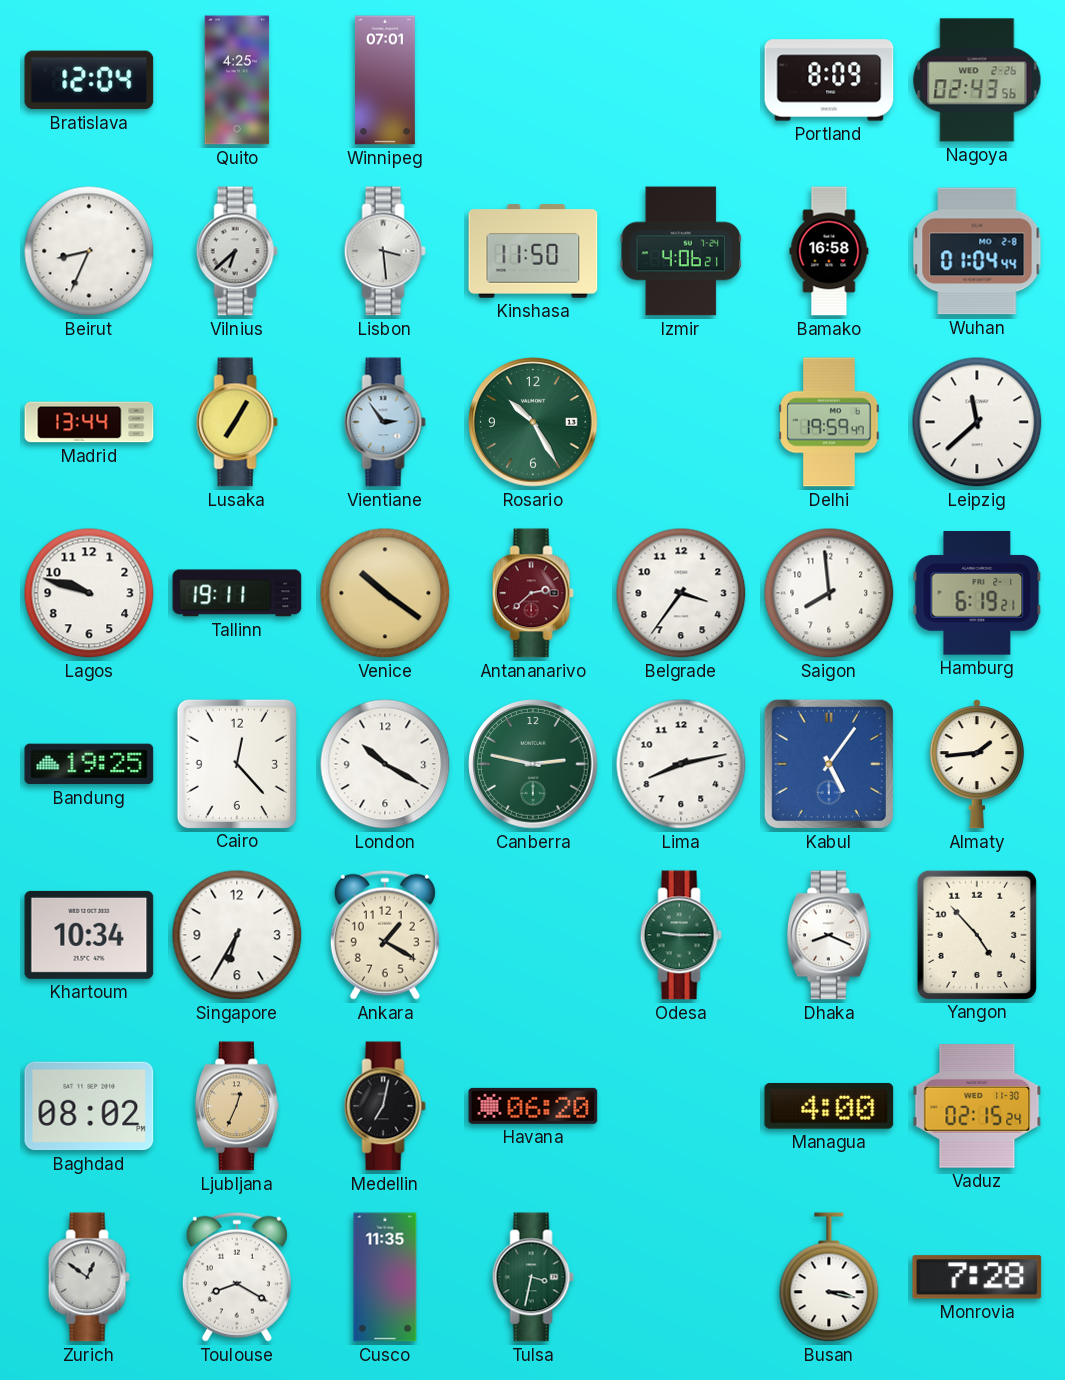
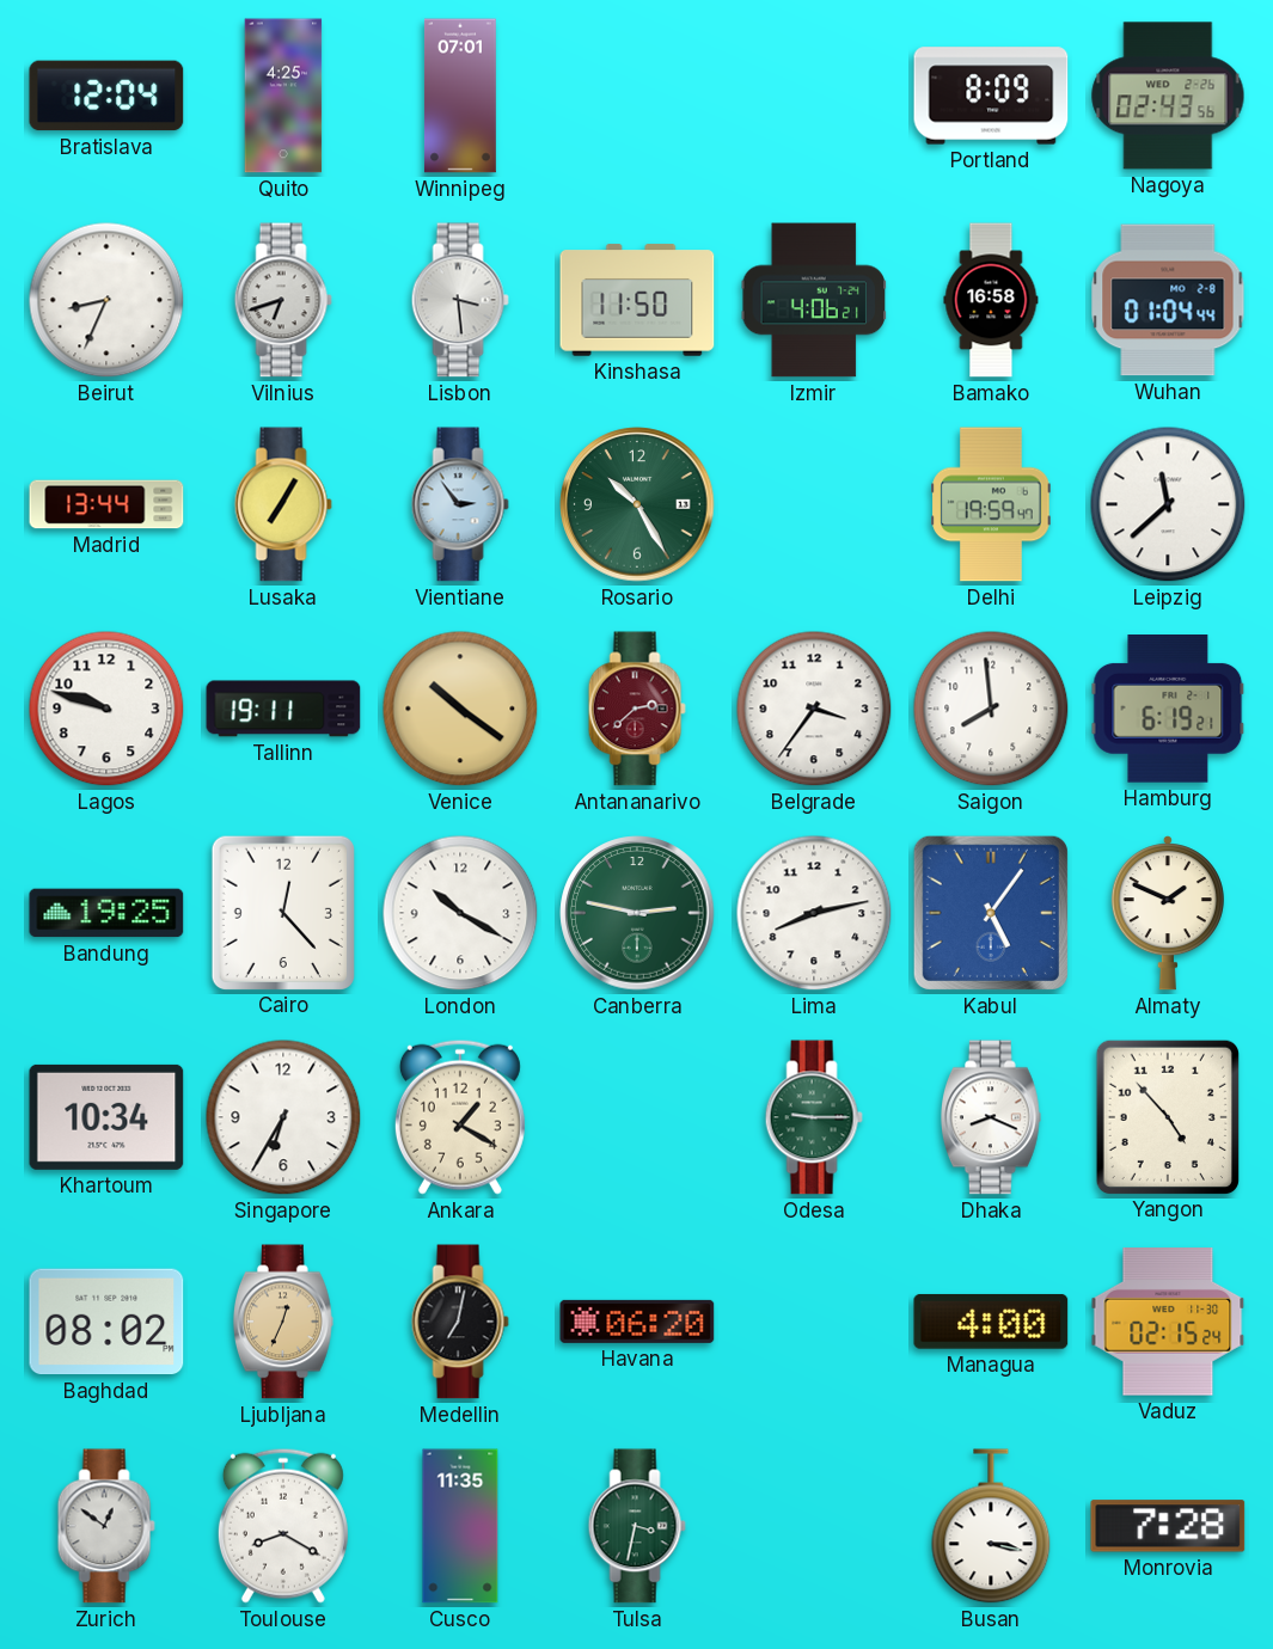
Vilnius: 6:38 -> 6:42 (283, 300)
Almaty: 1:44 -> 1:49 (1168, 914)
